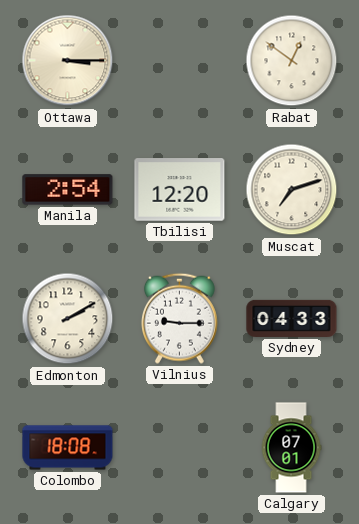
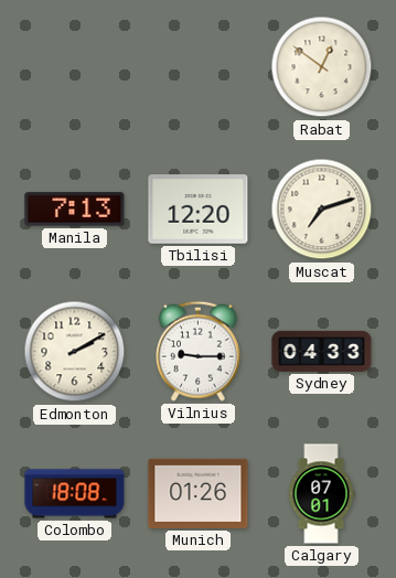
Ottawa: 3:15 -> none (68, 61)
Manila: 2:54 -> 7:13 (75, 210)
Munich: none -> 01:26 (199, 493)
